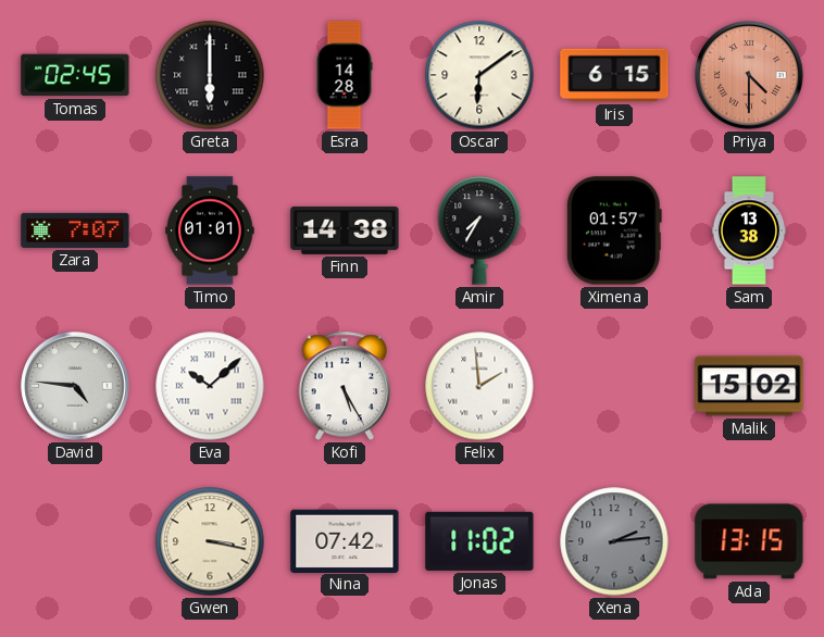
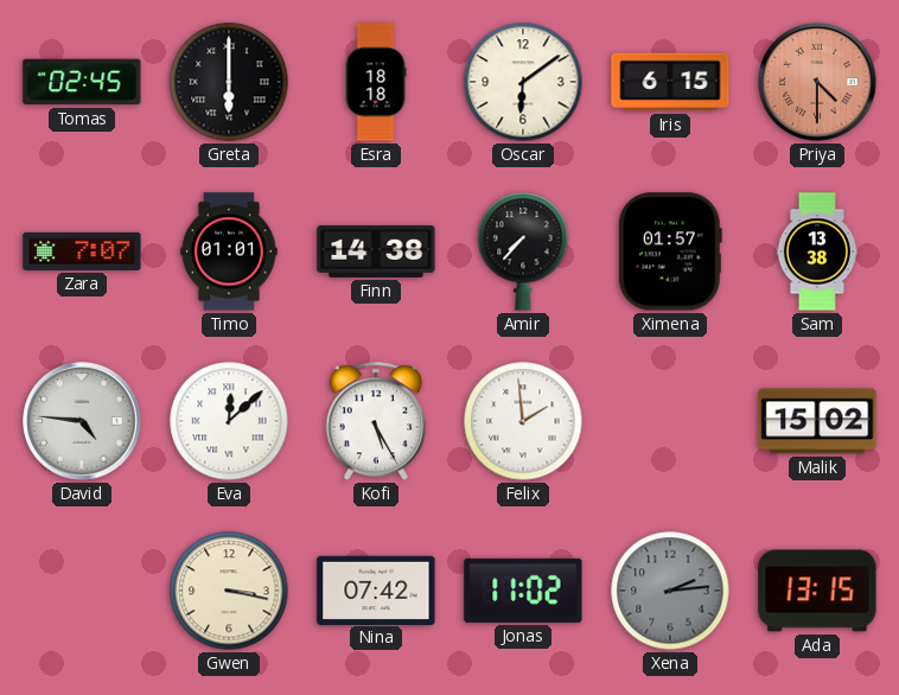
Esra: 14:28 -> 18:18 (376, 82)
Amir: 7:35 -> 7:37 (523, 251)
Eva: 10:08 -> 12:08 (229, 421)
